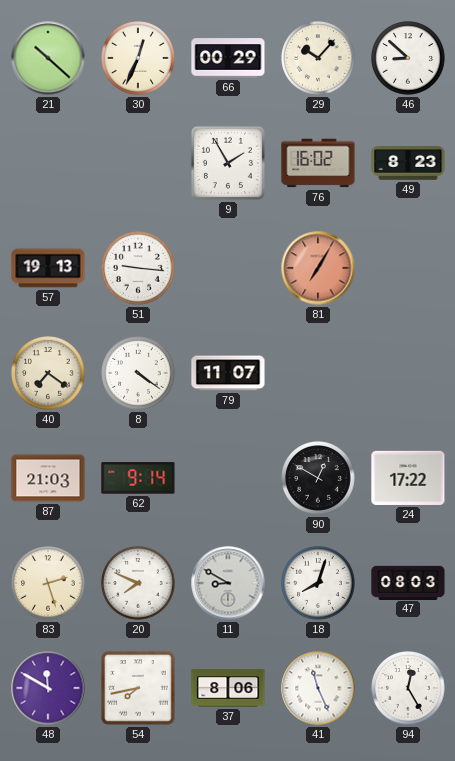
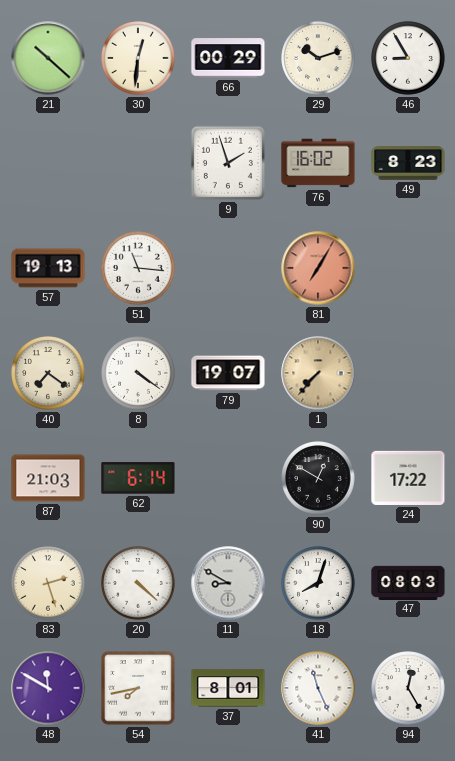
30: 12:34 -> 12:31 (138, 58)
29: 10:07 -> 10:12 (318, 58)
46: 8:52 -> 8:55 (408, 58)
9: 1:55 -> 1:57 (228, 163)
51: 9:16 -> 11:16 (138, 268)
79: 11:07 -> 19:07 (228, 373)
1: none -> 7:37 (318, 373)
62: 9:14 -> 6:14 (138, 478)
20: 7:49 -> 4:22 (138, 583)
37: 8:06 -> 8:01 (228, 688)
